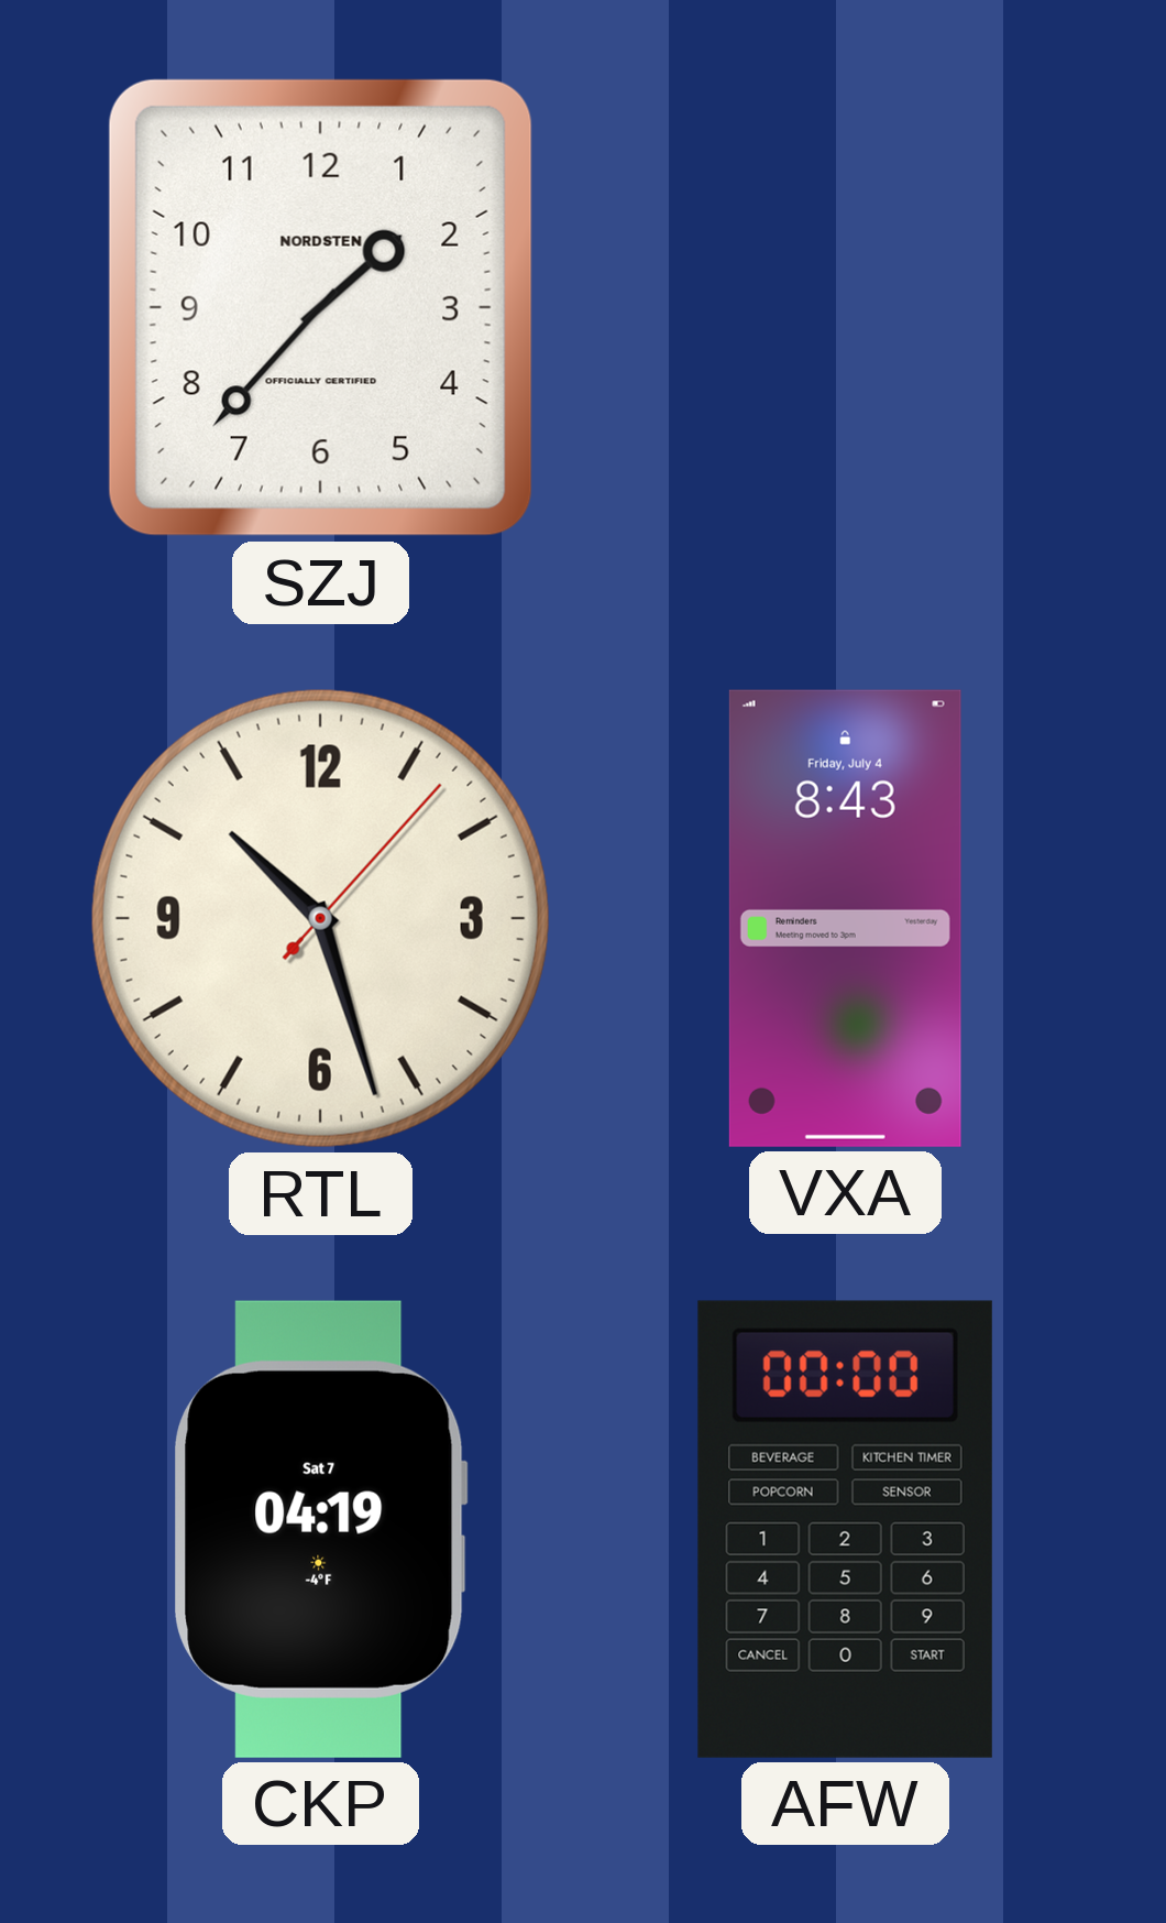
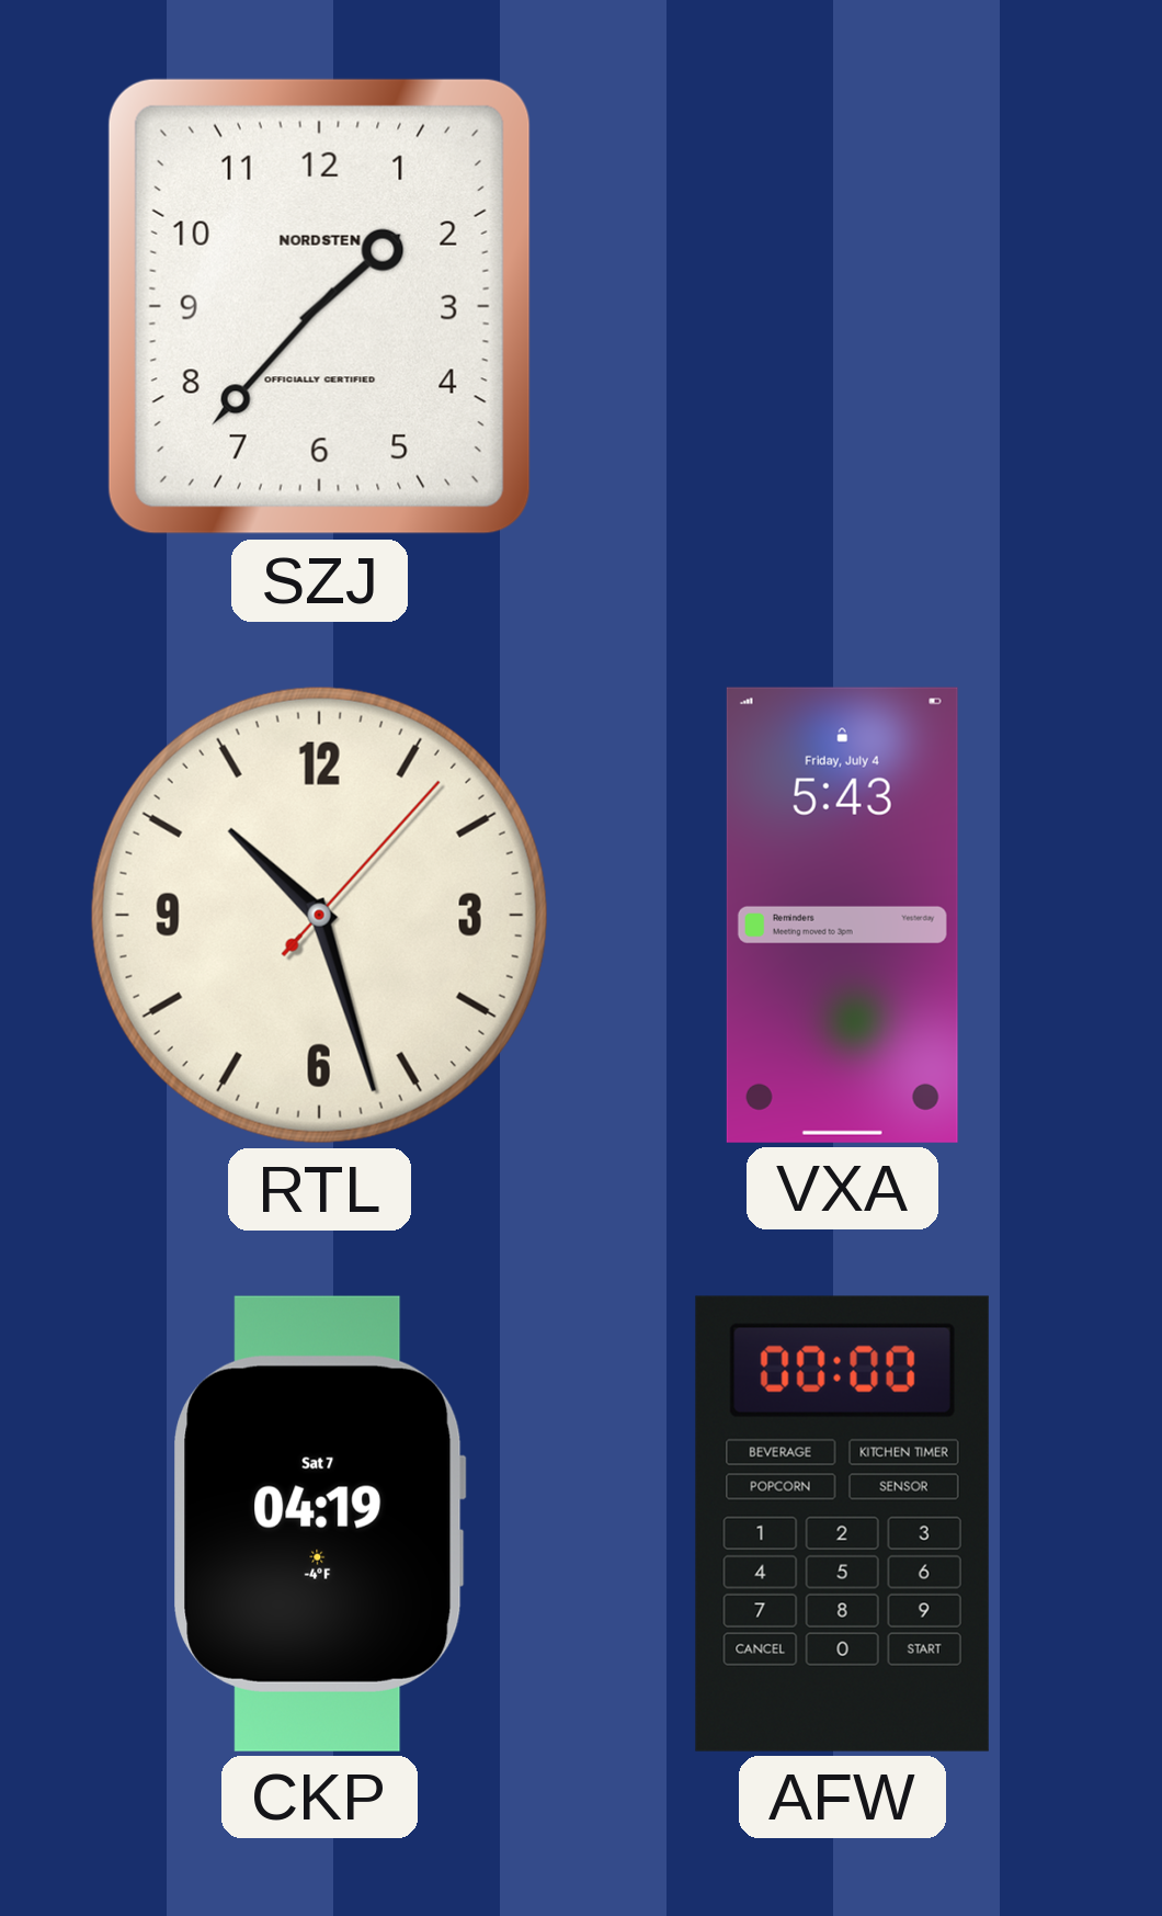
VXA: 8:43 -> 5:43 (842, 915)
